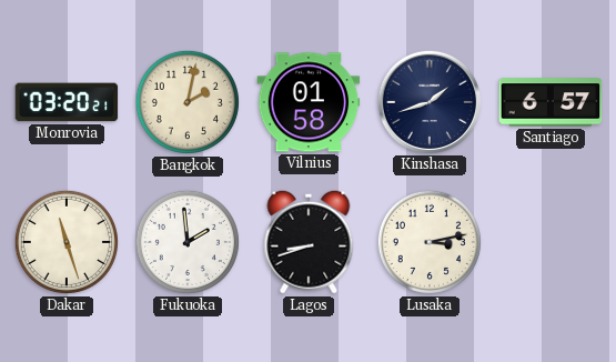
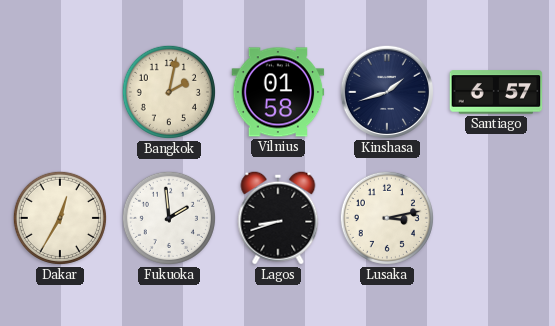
Monrovia: 03:20 -> none (67, 102)
Dakar: 11:27 -> 12:35 (60, 218)
